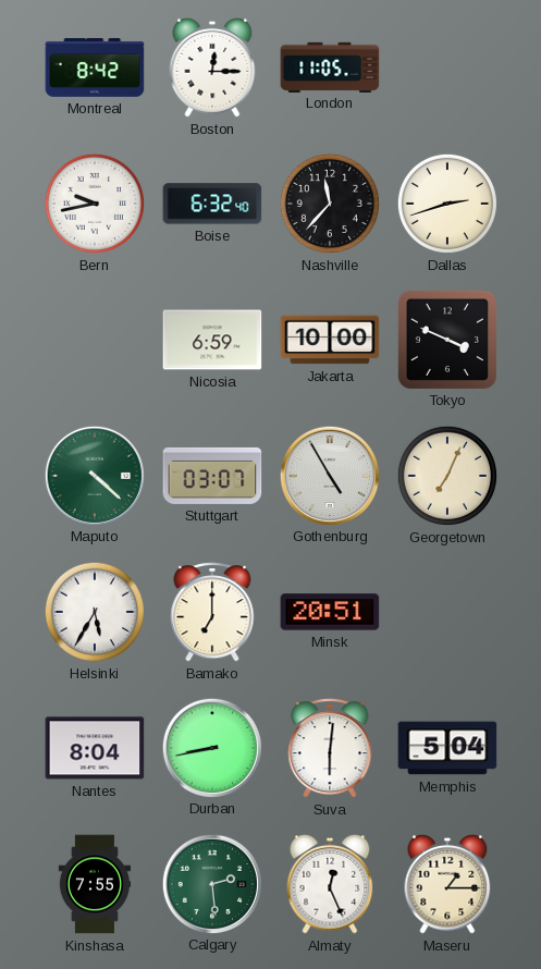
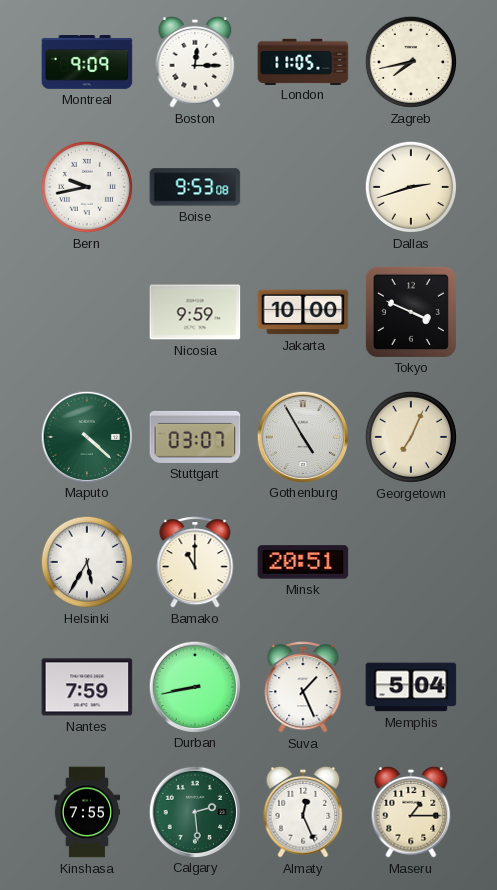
Montreal: 8:42 -> 9:09 (87, 63)
Zagreb: none -> 7:43 (411, 62)
Boise: 6:32 -> 9:53 (195, 187)
Nashville: 11:37 -> none (330, 204)
Nicosia: 6:59 -> 9:59 (195, 312)
Bamako: 7:00 -> 11:00 (195, 562)
Nantes: 8:04 -> 7:59 (87, 687)
Suva: 6:01 -> 1:26 (303, 687)
